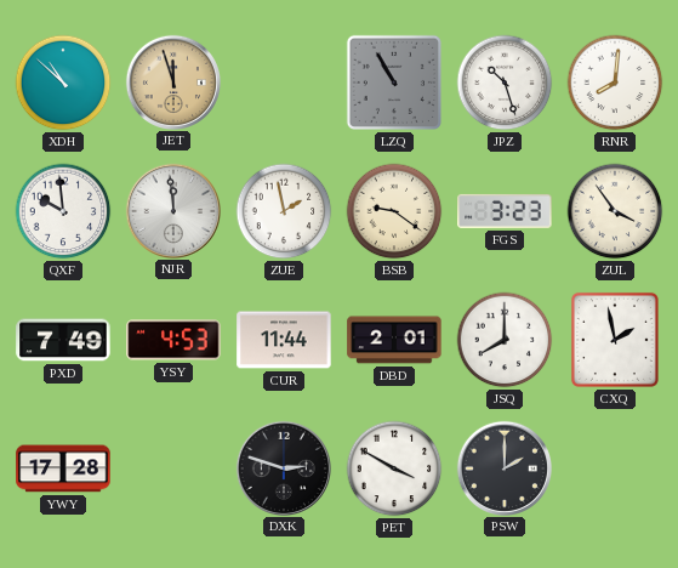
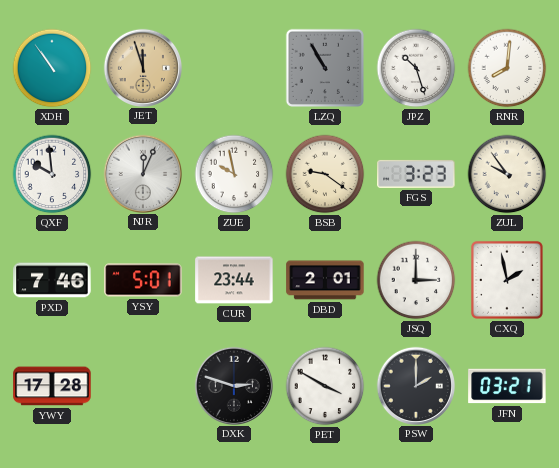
XDH: 10:52 -> 10:54 (52, 68)
NJR: 11:59 -> 12:04 (142, 173)
ZUE: 1:58 -> 9:58 (234, 174)
ZUL: 3:54 -> 9:54 (507, 174)
PXD: 7:49 -> 7:46 (52, 280)
YSY: 4:53 -> 5:01 (143, 280)
CUR: 11:44 -> 23:44 (234, 280)
JSQ: 8:00 -> 3:00 (416, 280)
JFN: none -> 03:21 (507, 386)
